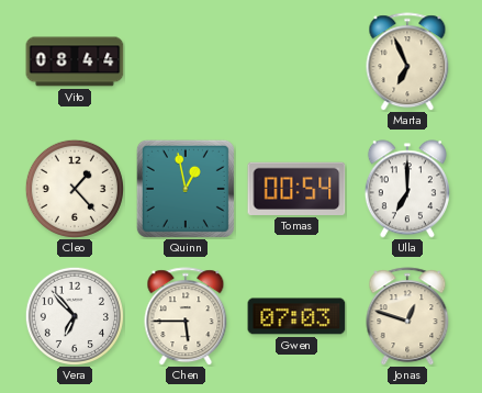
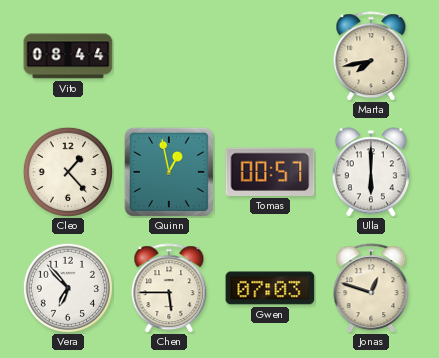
Marta: 6:56 -> 7:43 (371, 56)
Tomas: 00:54 -> 00:57 (270, 172)
Ulla: 7:00 -> 6:00 (371, 172)
